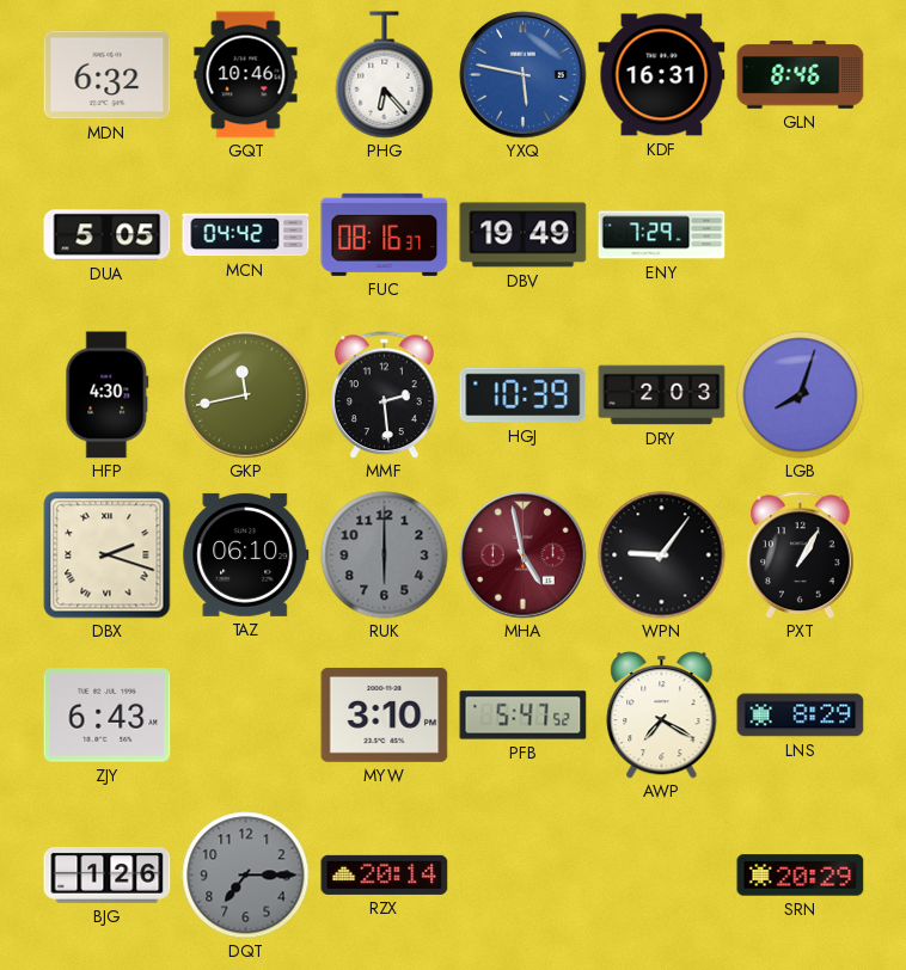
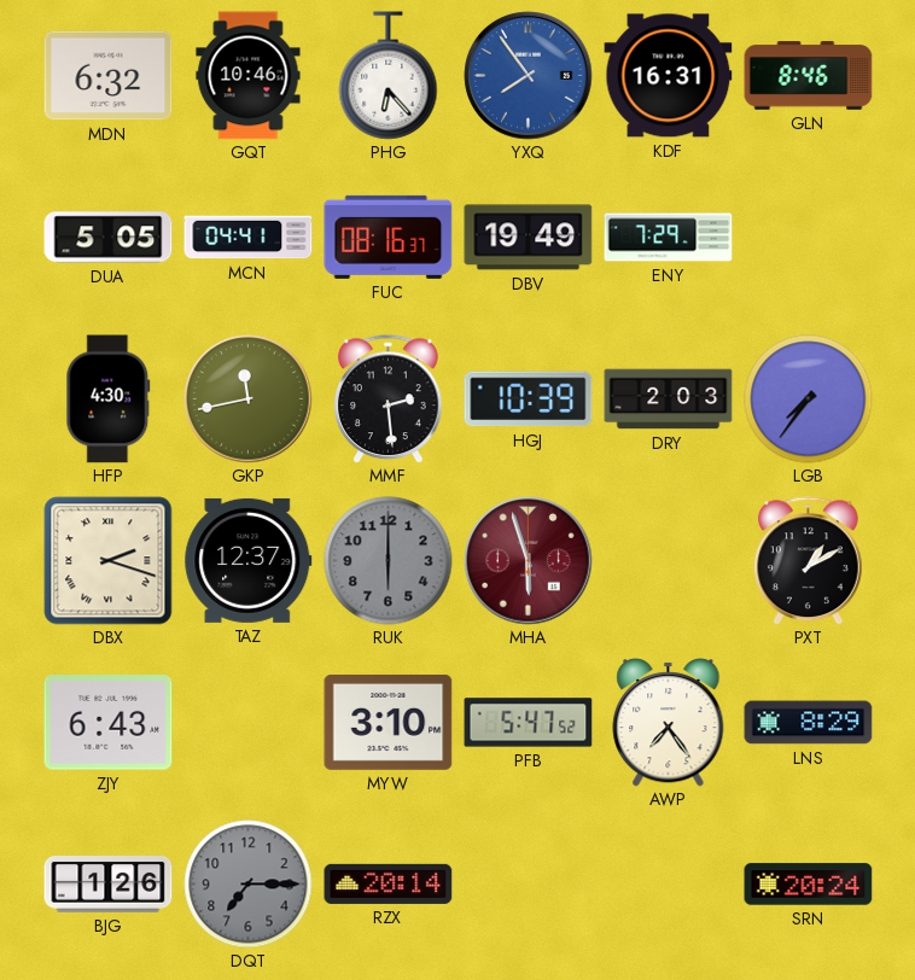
YXQ: 5:47 -> 7:54 (529, 76)
MCN: 04:42 -> 04:41 (249, 238)
LGB: 8:03 -> 7:36 (809, 399)
TAZ: 06:10 -> 12:37 (249, 560)
MHA: 4:58 -> 5:57 (529, 561)
WPN: 9:06 -> none (662, 555)
PXT: 1:05 -> 1:10 (809, 561)
AWP: 7:20 -> 7:24 (669, 723)
SRN: 20:29 -> 20:24 (809, 885)
